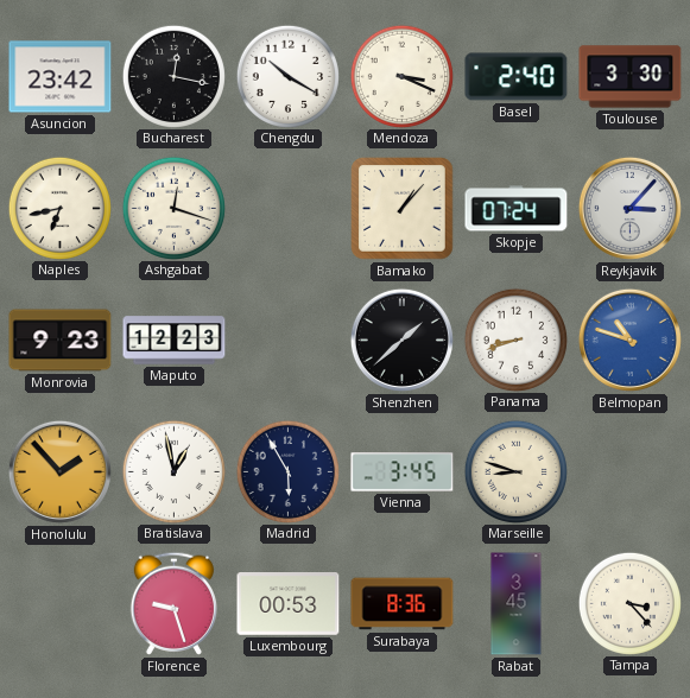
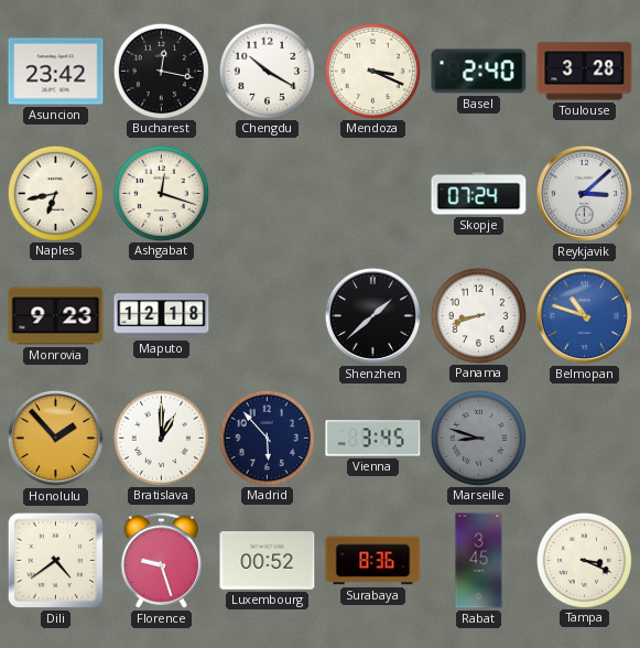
Toulouse: 3:30 -> 3:28 (585, 72)
Bamako: 1:07 -> none (403, 209)
Reykjavik: 3:07 -> 3:08 (584, 193)
Maputo: 12:23 -> 12:18 (162, 316)
Bratislava: 12:58 -> 1:00 (161, 438)
Madrid: 5:55 -> 5:53 (267, 438)
Marseille dial: cream -> grey (478, 438)
Dili: none -> 4:39 (55, 560)
Luxembourg: 00:53 -> 00:52 (268, 561)
Tampa: 3:23 -> 3:19 (584, 560)
